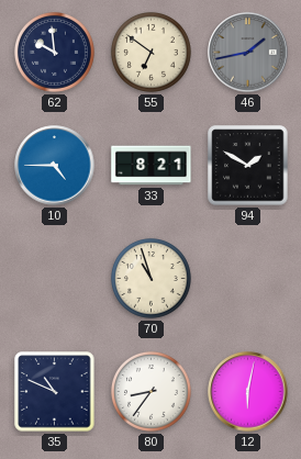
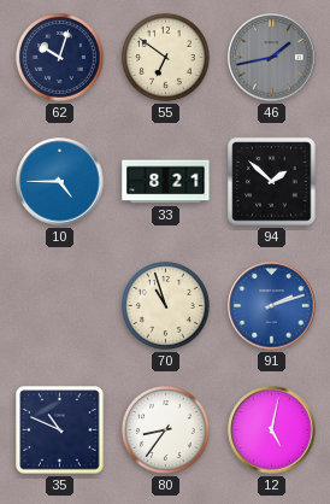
62: 9:59 -> 10:03 (59, 57)
94: 1:50 -> 1:52 (272, 182)
91: none -> 2:12 (272, 306)
12: 6:02 -> 5:02 (272, 430)
